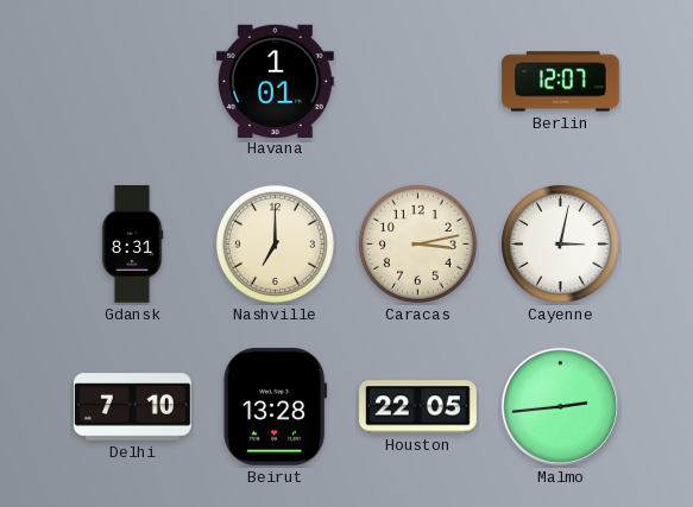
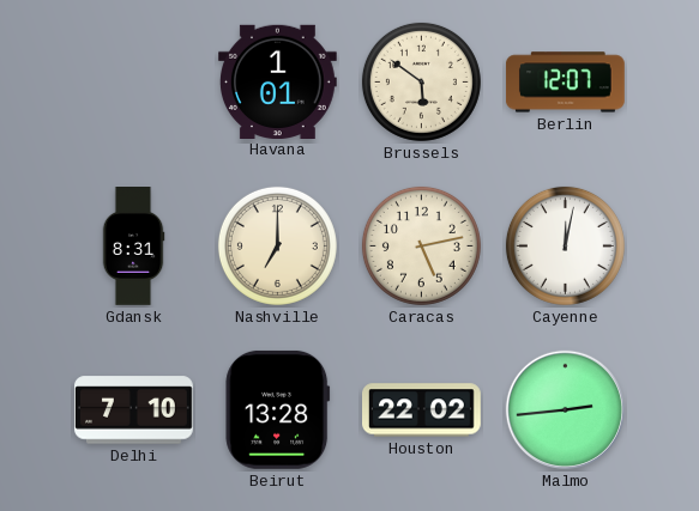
Brussels: none -> 5:51 (421, 81)
Caracas: 3:13 -> 5:13 (421, 245)
Cayenne: 3:02 -> 12:02 (565, 245)
Houston: 22:05 -> 22:02 (422, 410)
